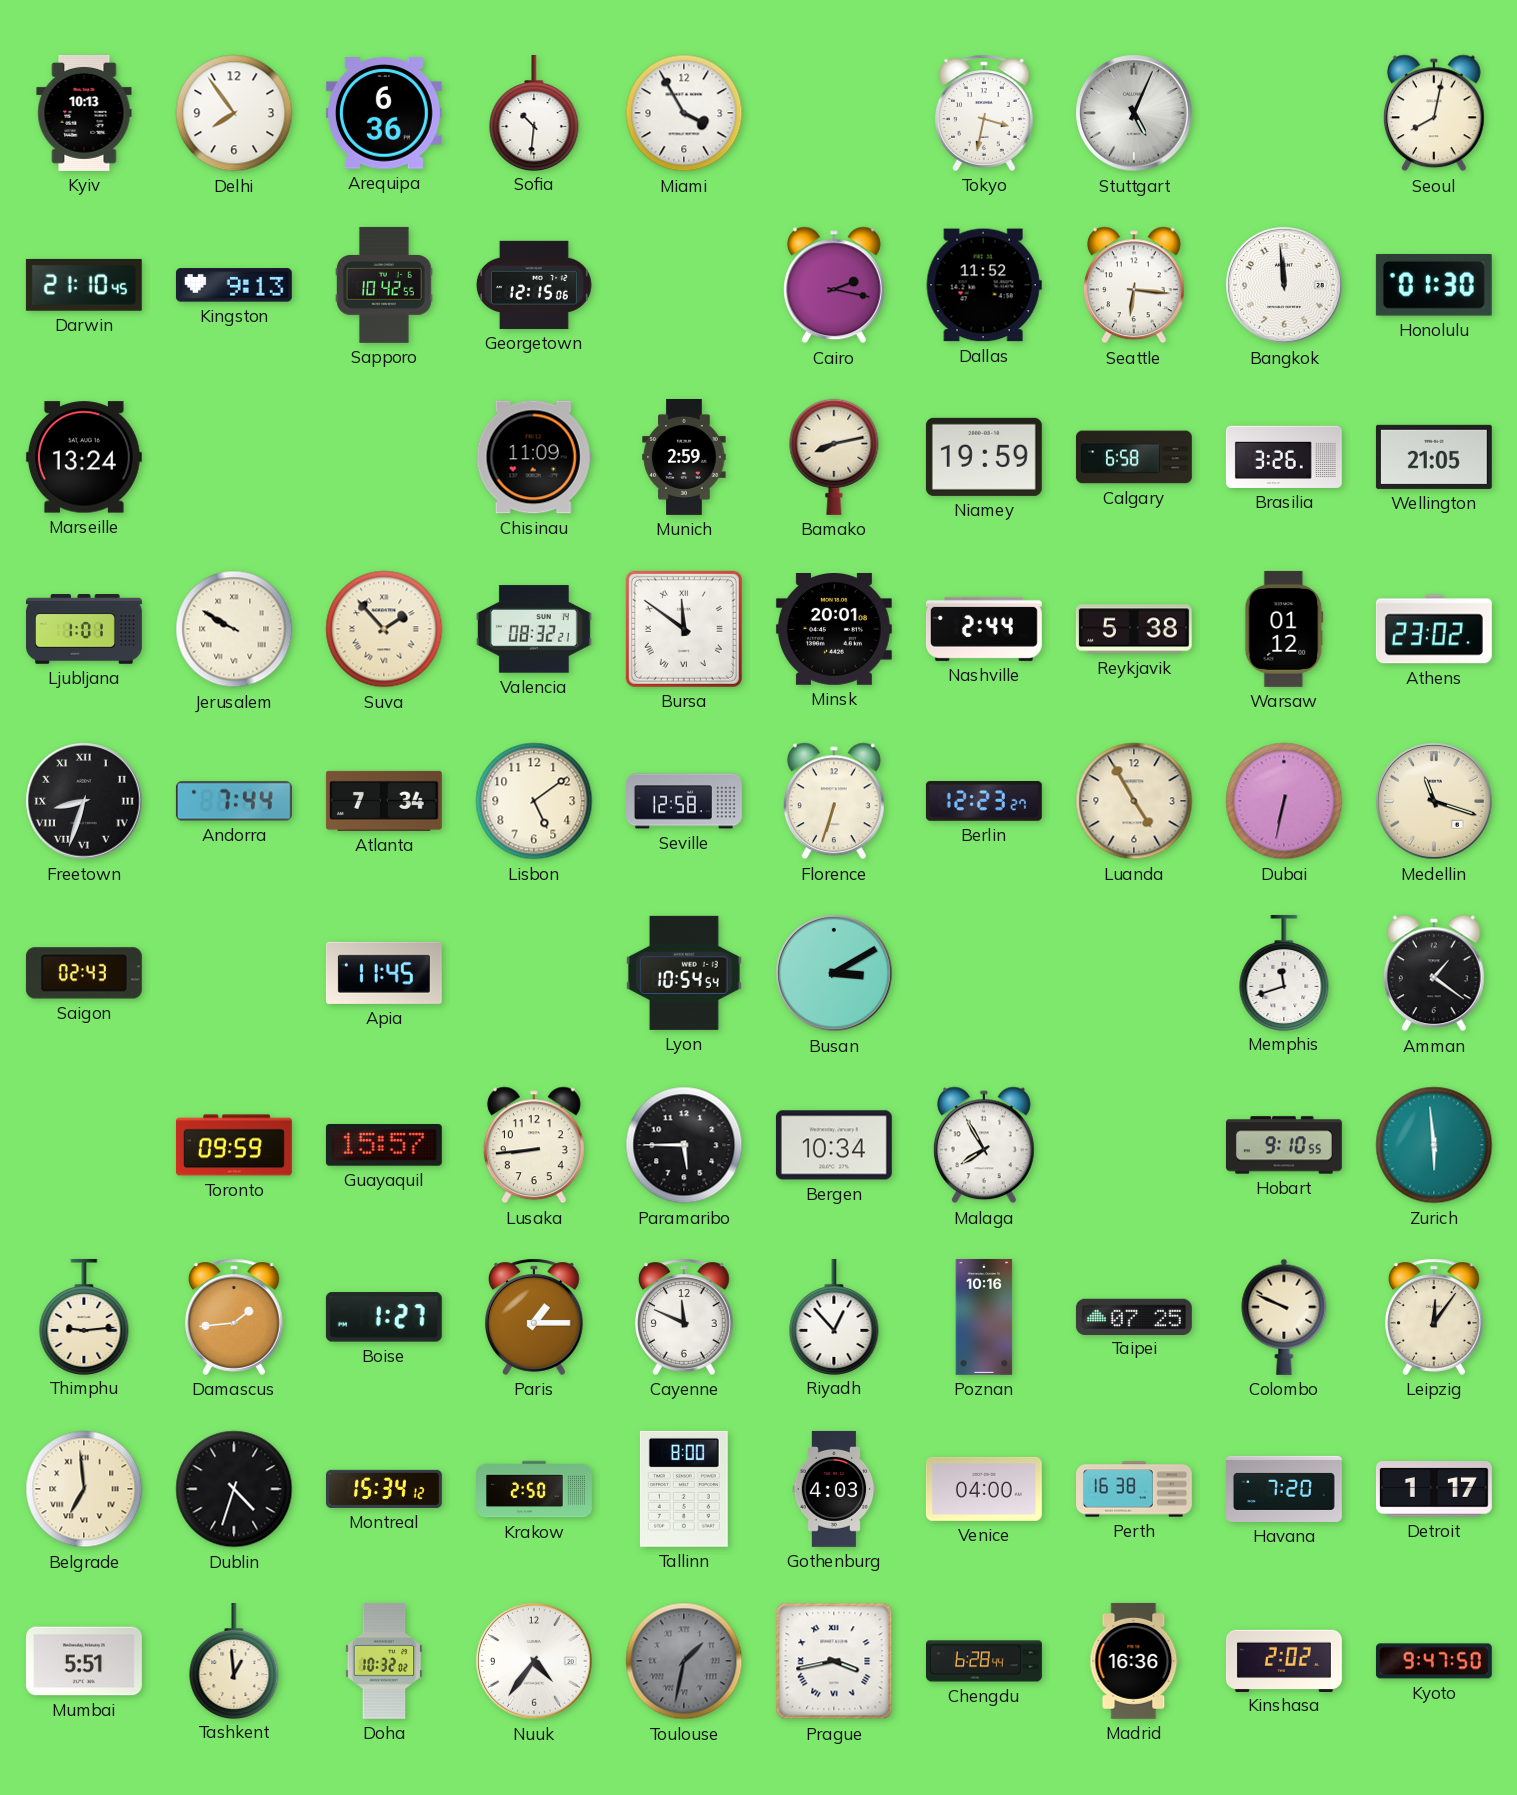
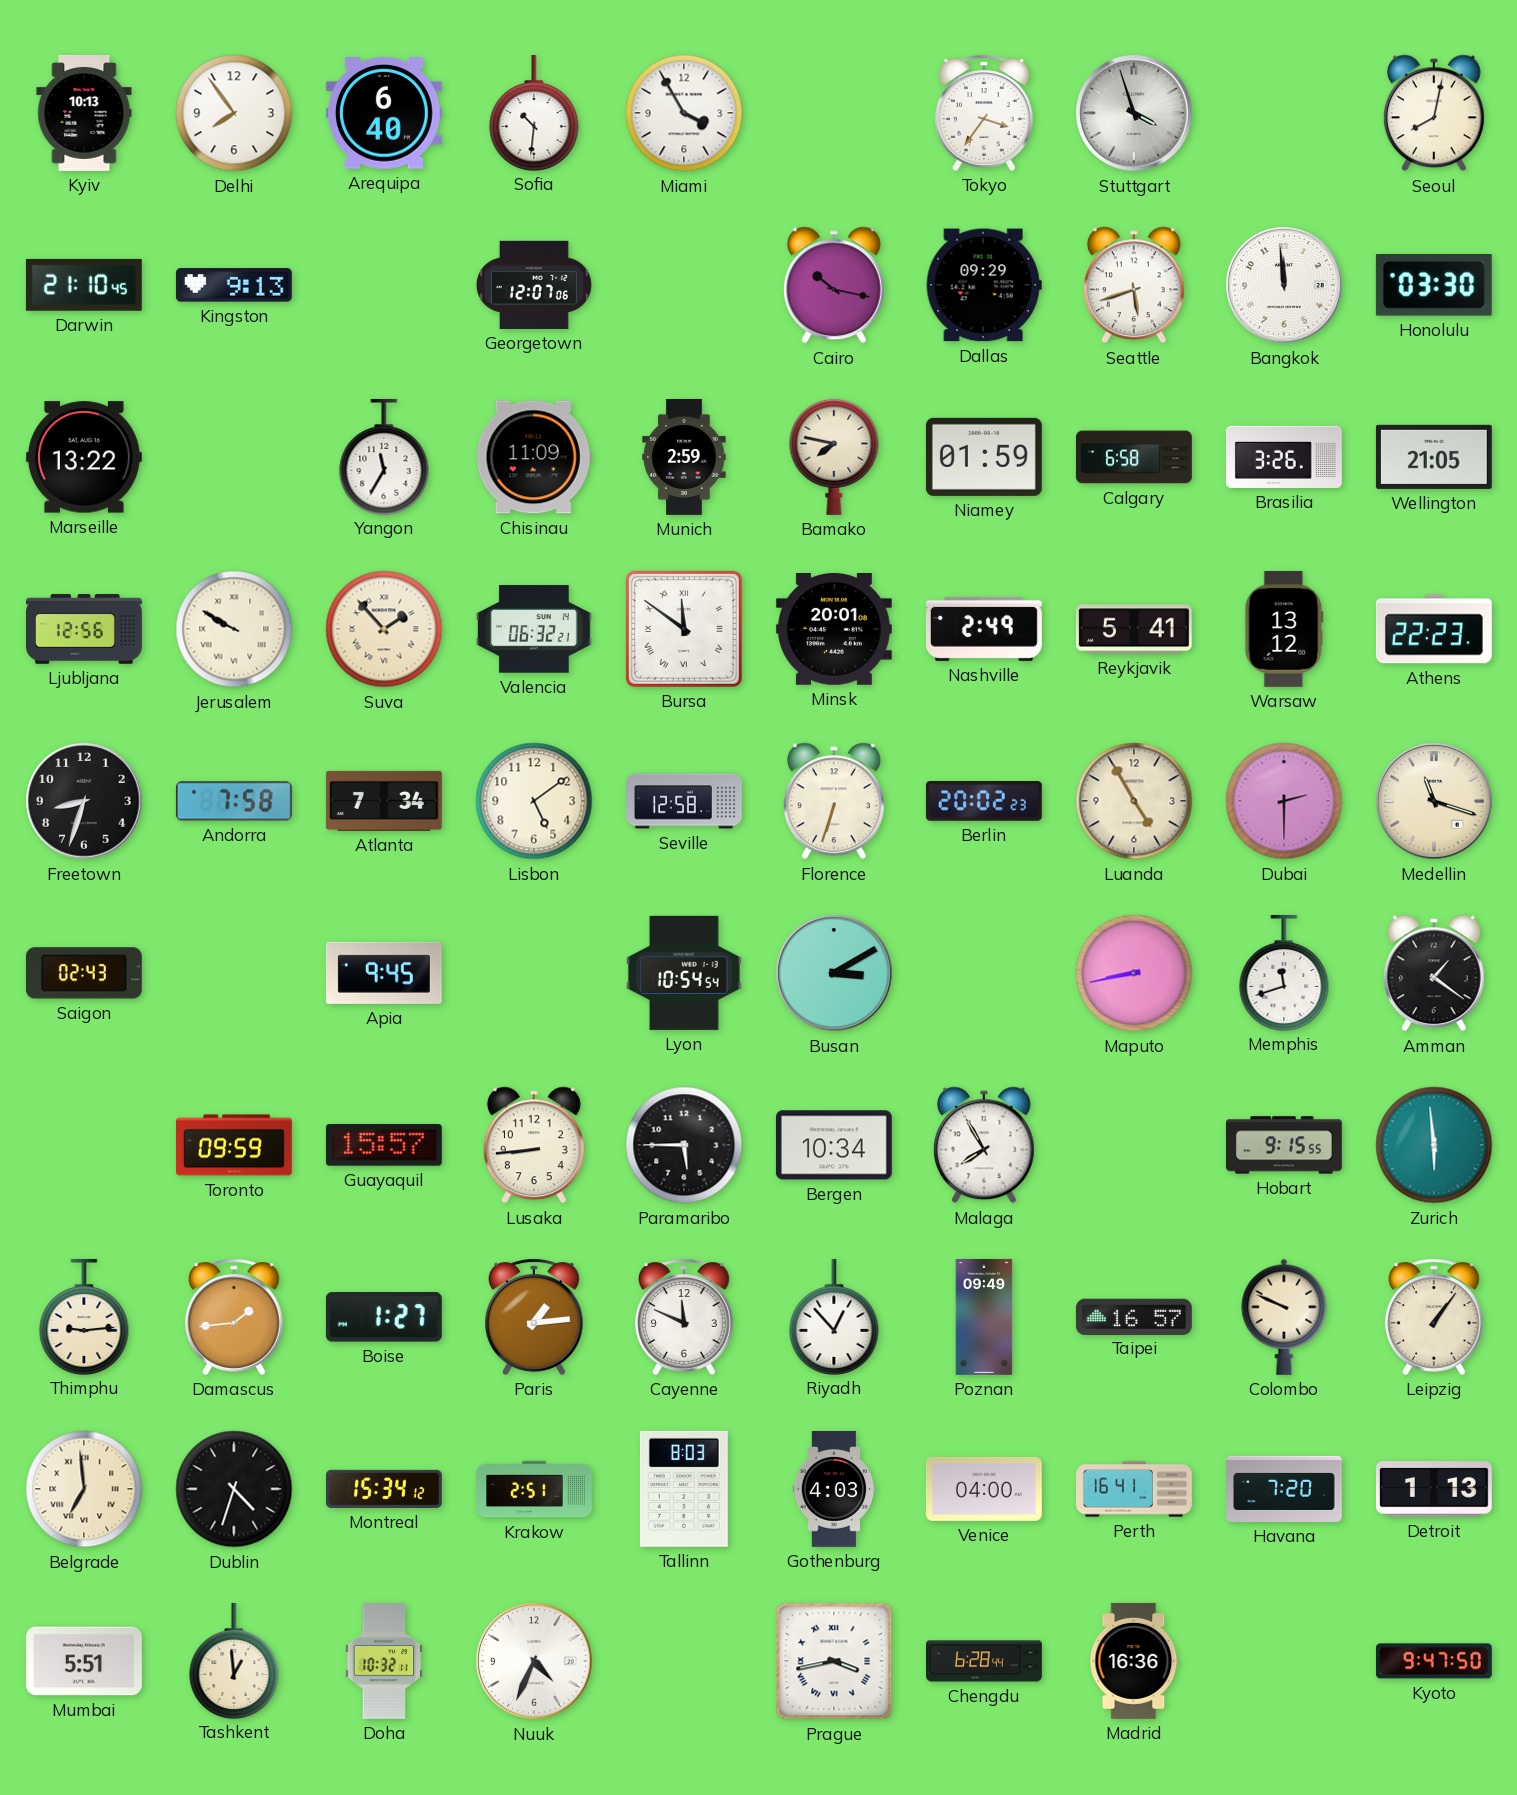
Arequipa: 6:36 -> 6:40 (384, 113)
Tokyo: 3:32 -> 3:36 (985, 113)
Stuttgart: 5:04 -> 3:57 (1134, 113)
Sapporo: 10:42 -> none (385, 285)
Georgetown: 12:15 -> 12:07 (534, 285)
Cairo: 2:17 -> 10:17 (834, 285)
Dallas: 11:52 -> 09:29 (984, 285)
Seattle: 6:16 -> 5:42 (1134, 285)
Honolulu: 01:30 -> 03:30 (1434, 285)
Marseille: 13:24 -> 13:22 (84, 457)
Yangon: none -> 11:35 (384, 456)
Bamako: 8:13 -> 7:47 (834, 457)
Niamey: 19:59 -> 01:59 (984, 457)
Ljubljana: 1:01 -> 12:56 (85, 629)
Valencia: 08:32 -> 06:32 (534, 629)
Nashville: 2:44 -> 2:49 (984, 629)
Reykjavik: 5:38 -> 5:41 (1134, 629)
Warsaw: 01:12 -> 13:12 (1284, 629)
Athens: 23:02 -> 22:23 (1434, 629)
Freetown numerals: Roman -> Arabic (84, 801)
Andorra: 7:44 -> 7:58 (234, 801)
Berlin: 12:23 -> 20:02 (984, 802)
Dubai: 6:32 -> 2:30 (1284, 801)
Apia: 11:45 -> 9:45 (384, 973)
Maputo: none -> 8:43 (1134, 973)
Hobart: 9:10 -> 9:15 (1284, 1145)
Paris: 1:15 -> 1:14 (535, 1317)
Poznan: 10:16 -> 09:49 (984, 1318)
Taipei: 07:25 -> 16:57 (1134, 1316)
Leipzig: 12:06 -> 1:06 (1435, 1317)
Krakow: 2:50 -> 2:51 (535, 1489)
Tallinn: 8:00 -> 8:03 (684, 1489)
Perth: 16:38 -> 16:41 (1135, 1489)
Detroit: 1:17 -> 1:13 (1434, 1489)
Doha: 10:32:02 -> 10:32:11 (384, 1661)
Nuuk: 4:36 -> 4:34 (534, 1661)
Toulouse: 1:32 -> none (684, 1661)
Kinshasa: 2:02 -> none (1284, 1660)
